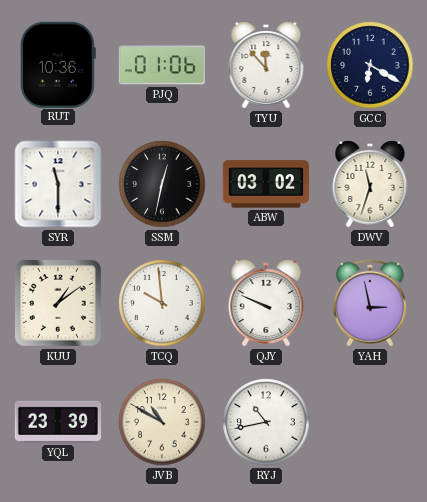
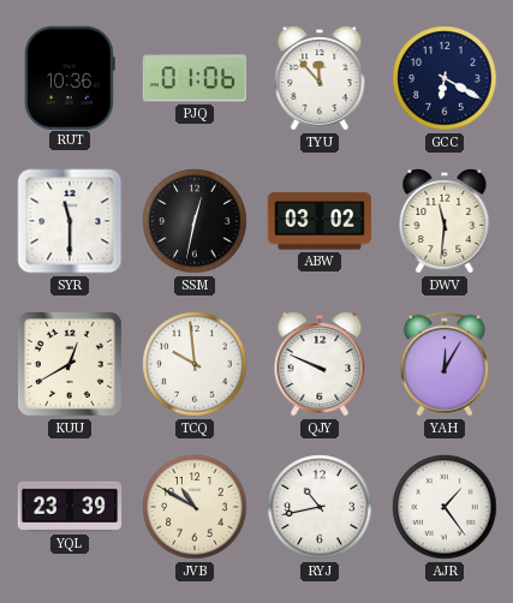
DWV: 11:33 -> 11:31 (445, 222)
KUU: 1:09 -> 12:40 (70, 364)
YAH: 2:58 -> 12:05 (445, 364)
AJR: none -> 1:24 (445, 507)
